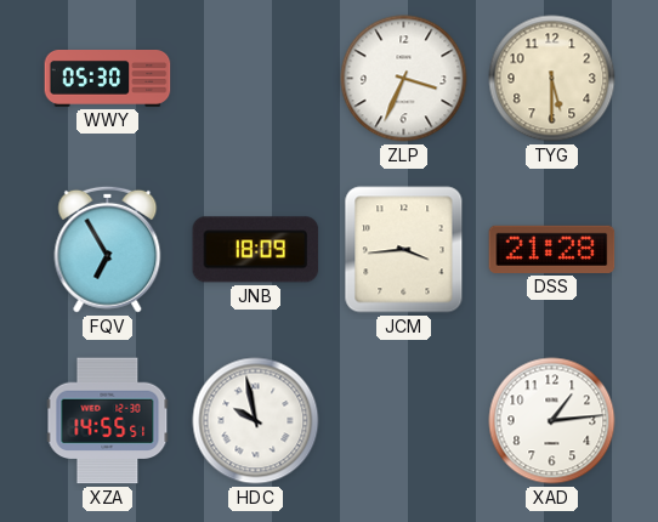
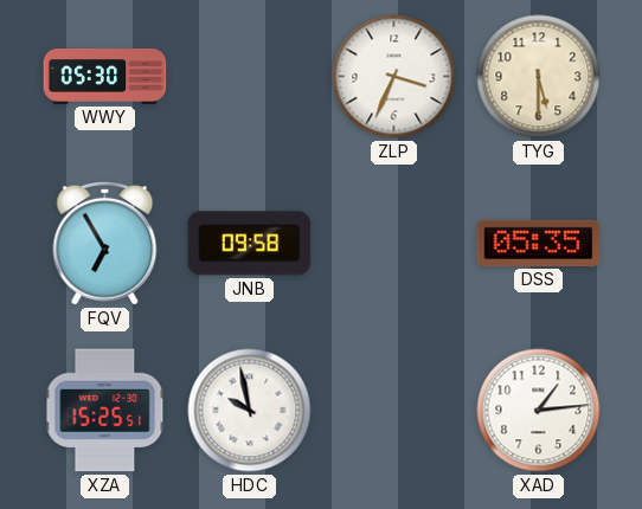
JNB: 18:09 -> 09:58 (250, 244)
JCM: 3:44 -> none (404, 250)
DSS: 21:28 -> 05:35 (539, 243)
XZA: 14:55 -> 15:25 (105, 411)
